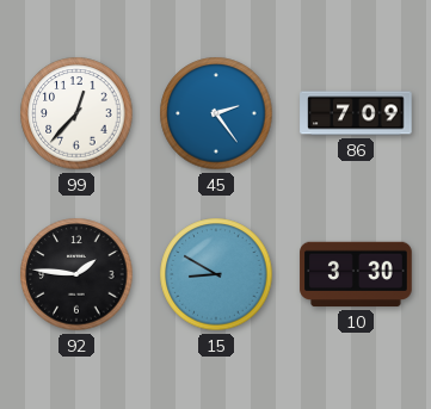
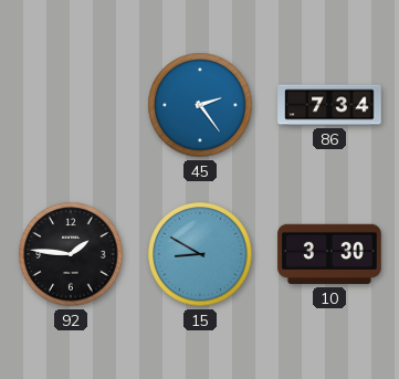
99: 12:37 -> none (76, 113)
86: 7:09 -> 7:34 (329, 105)
